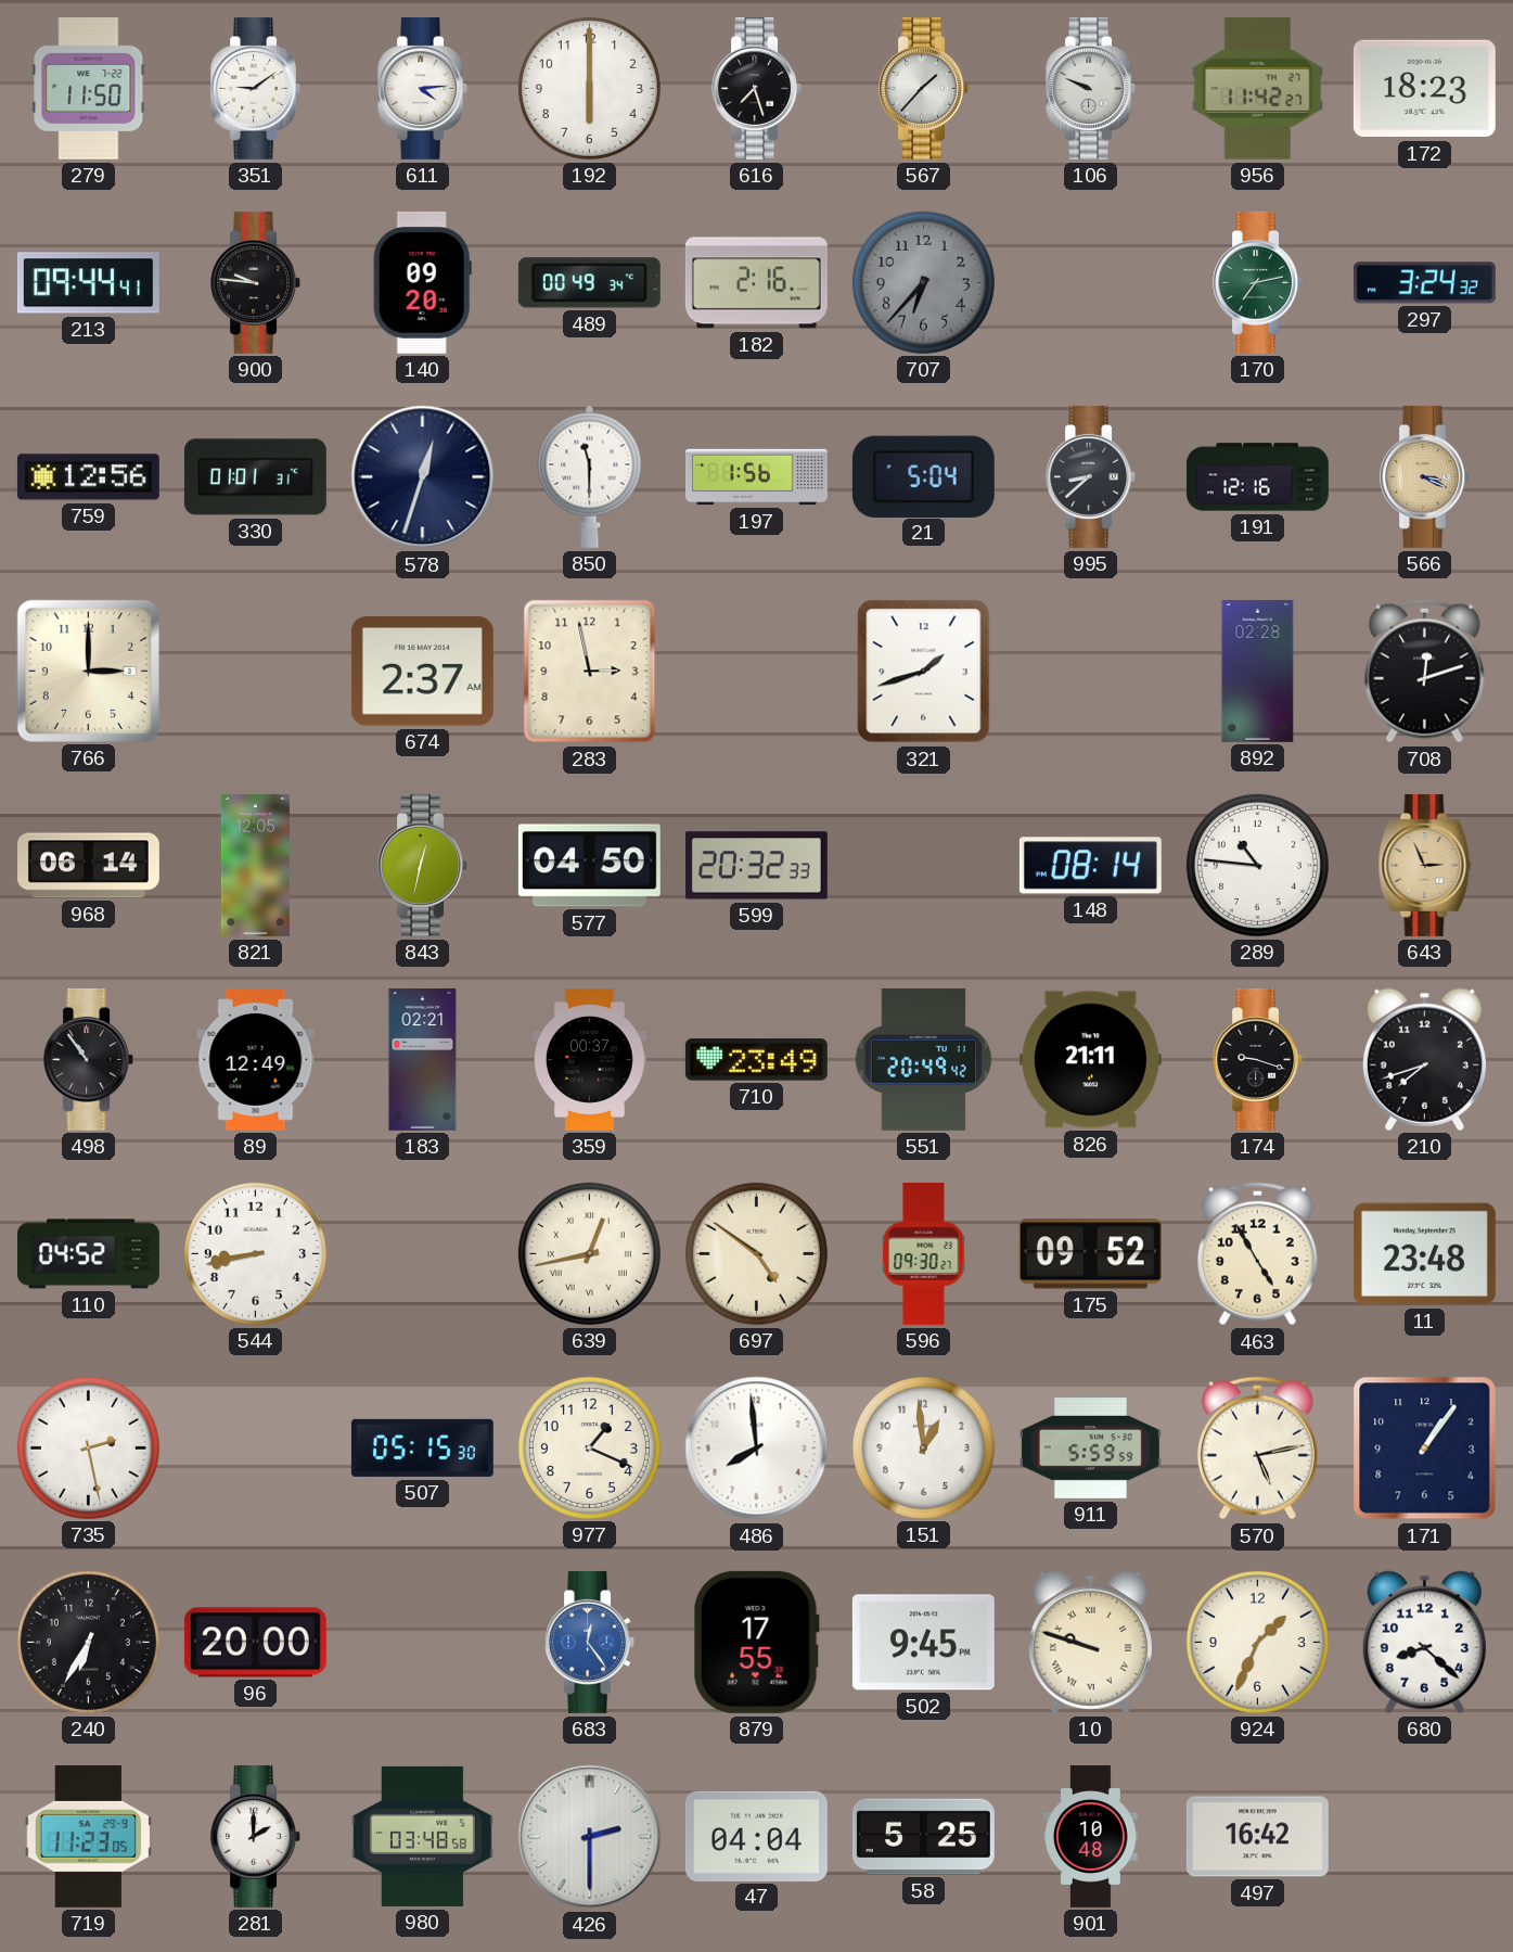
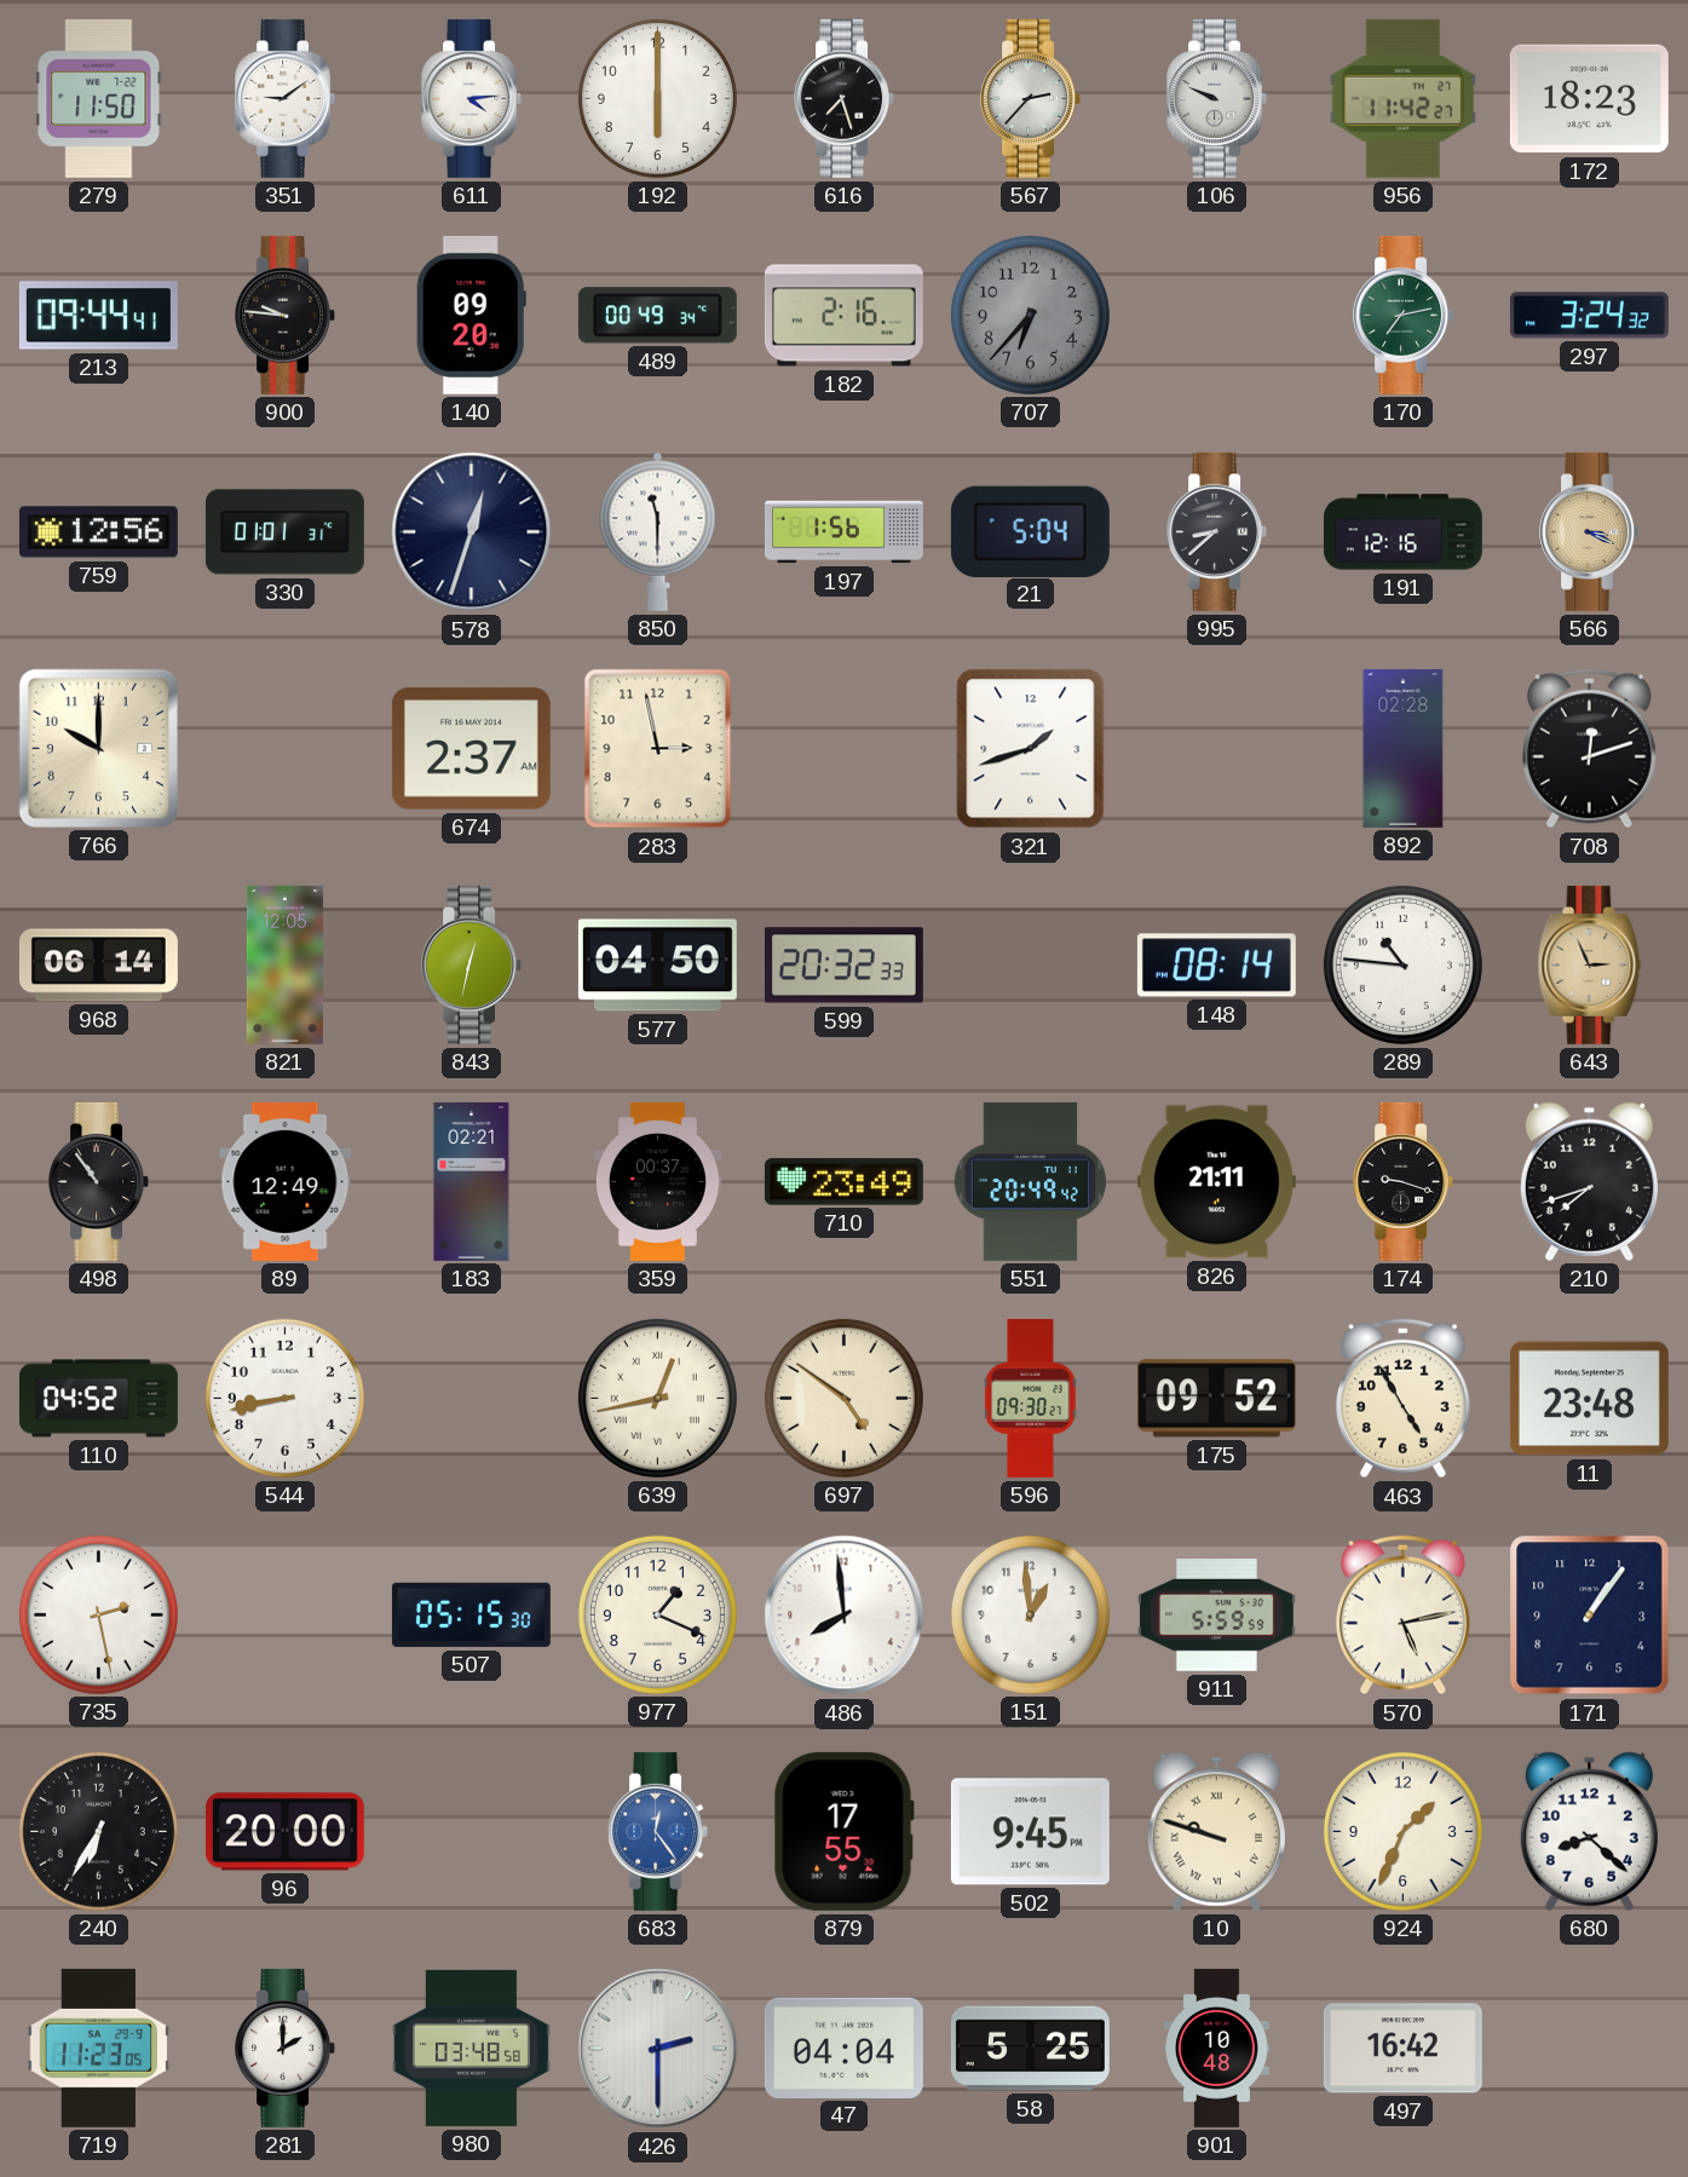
567: 1:37 -> 2:37 (1031, 98)
766: 3:00 -> 10:00 (98, 748)
